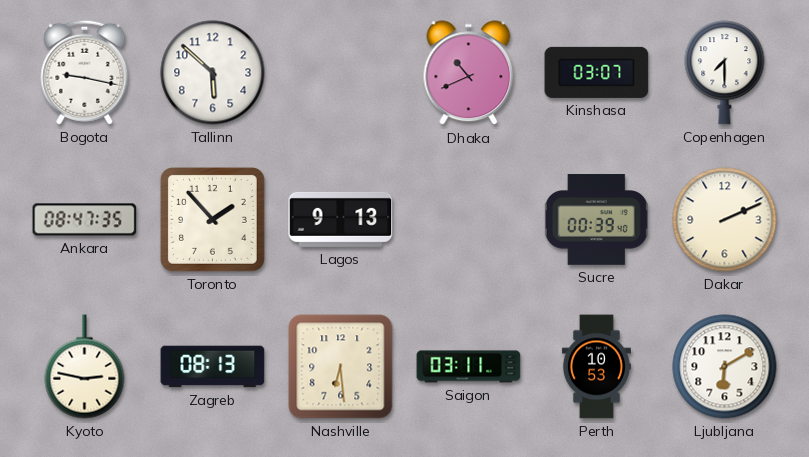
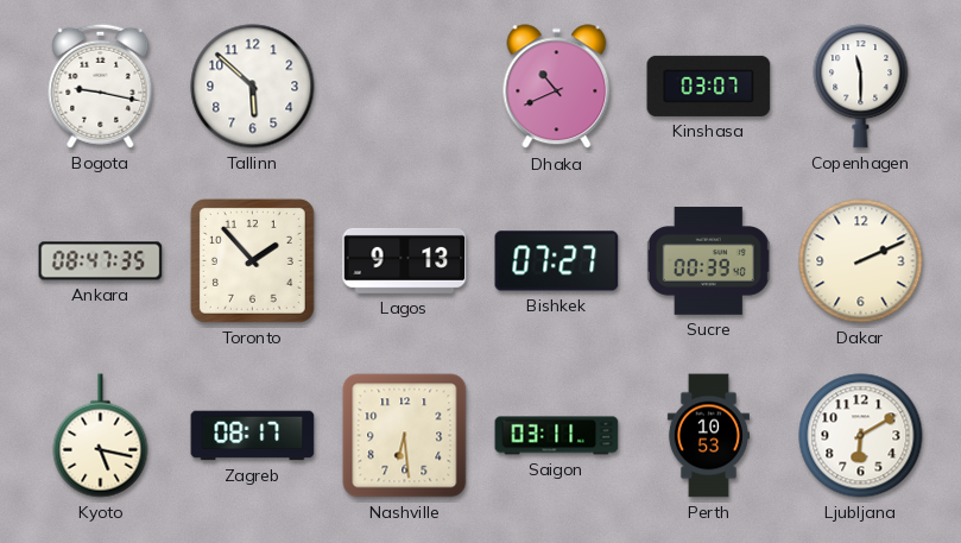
Copenhagen: 7:30 -> 11:30 (861, 87)
Bishkek: none -> 07:27 (557, 261)
Kyoto: 2:47 -> 5:17 (101, 436)
Zagreb: 08:13 -> 08:17 (253, 436)
